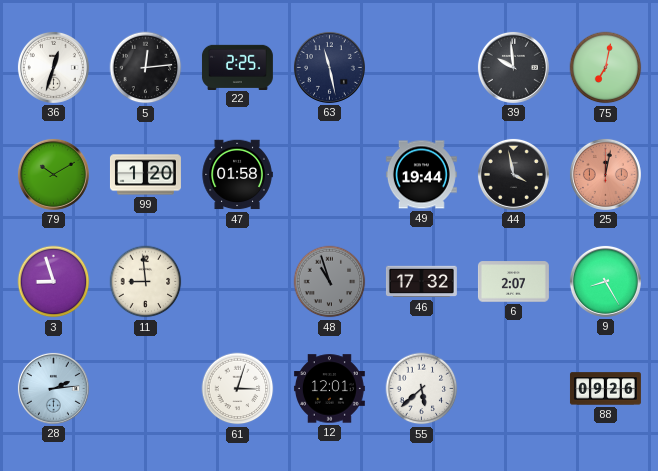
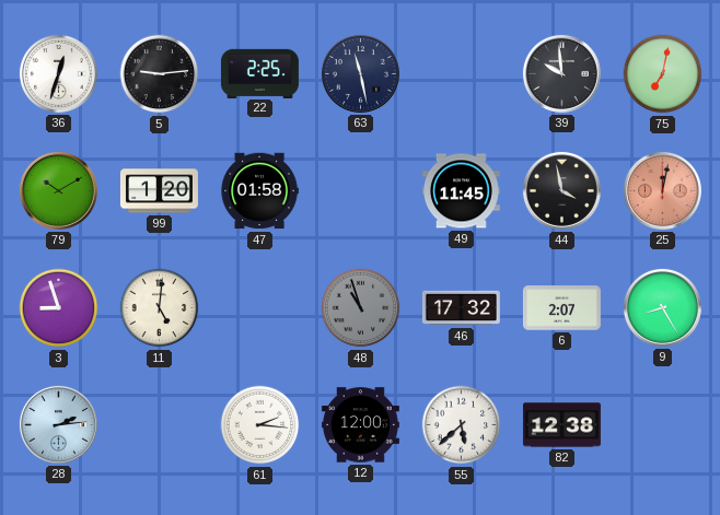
5: 12:14 -> 9:14 (160, 74)
49: 19:44 -> 11:45 (461, 191)
11: 8:59 -> 5:01 (160, 308)
61: 3:03 -> 2:16 (260, 425)
12: 12:01 -> 12:00 (360, 425)
82: none -> 12:38 (561, 425)
88: 09:26 -> none (605, 389)
